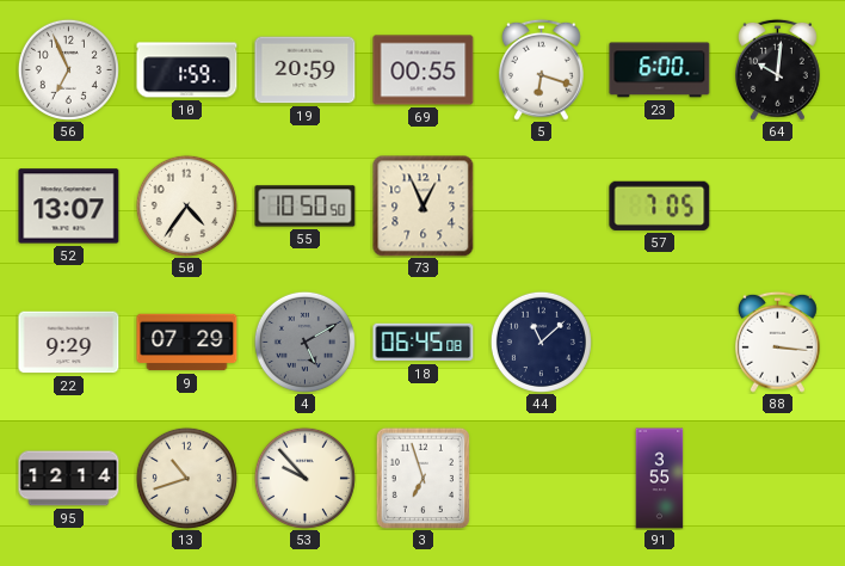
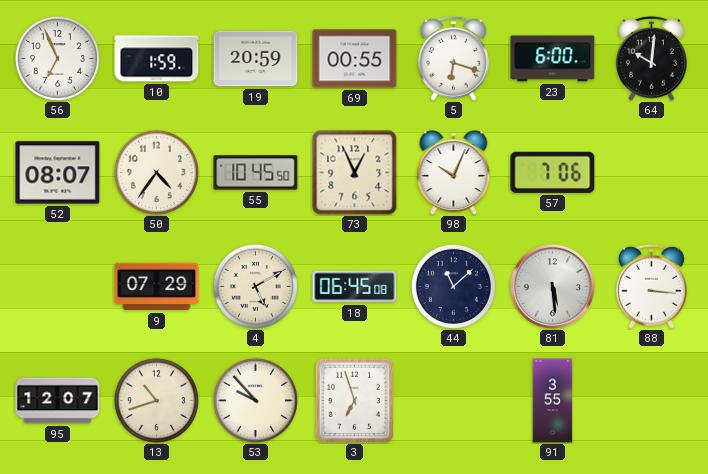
52: 13:07 -> 08:07 (58, 173)
55: 10:50 -> 10:45 (256, 173)
98: none -> 10:04 (454, 172)
57: 7:05 -> 7:06 (553, 172)
22: 9:29 -> none (69, 343)
4 dial: grey -> cream (255, 286)
81: none -> 5:29 (552, 286)
95: 12:14 -> 12:07 (58, 401)
